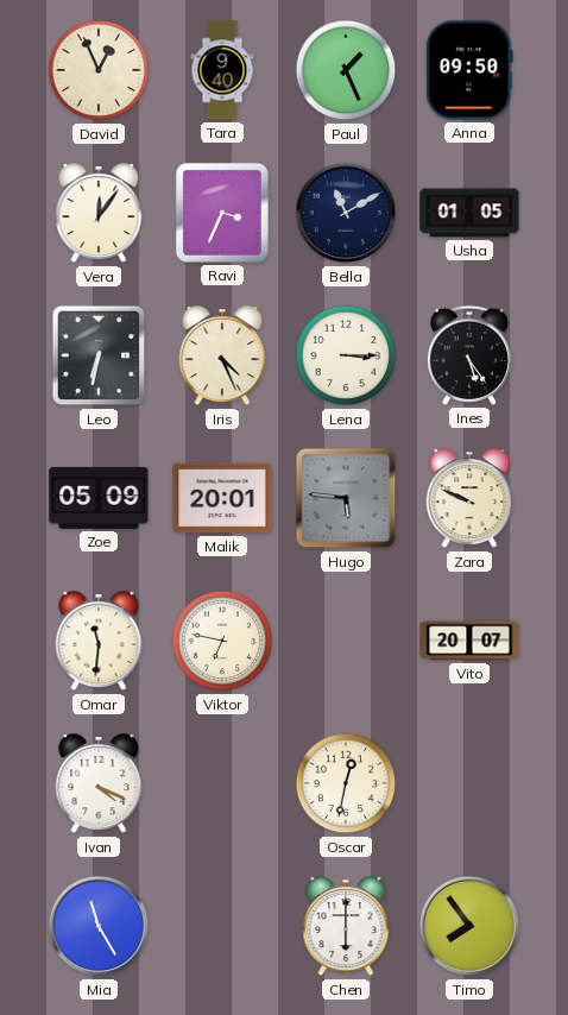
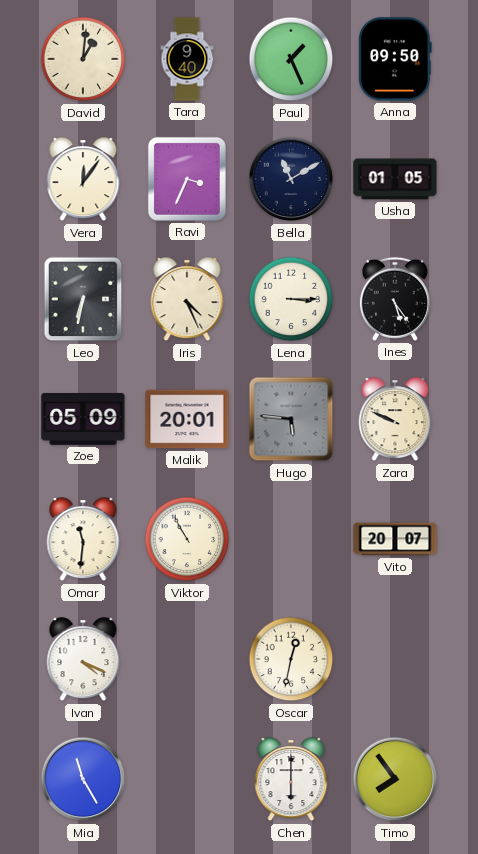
David: 12:56 -> 1:01 (83, 59)
Viktor: 6:47 -> 10:55 (187, 539)
